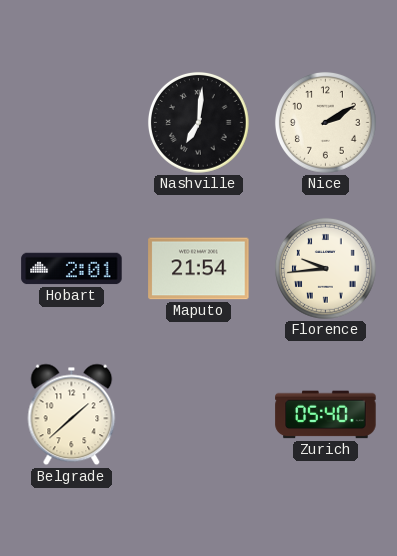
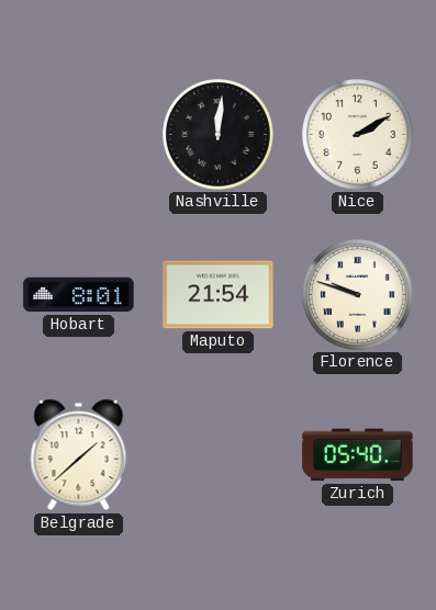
Nashville: 7:01 -> 12:01 (217, 134)
Hobart: 2:01 -> 8:01 (79, 295)
Florence: 9:44 -> 9:48 (357, 294)
